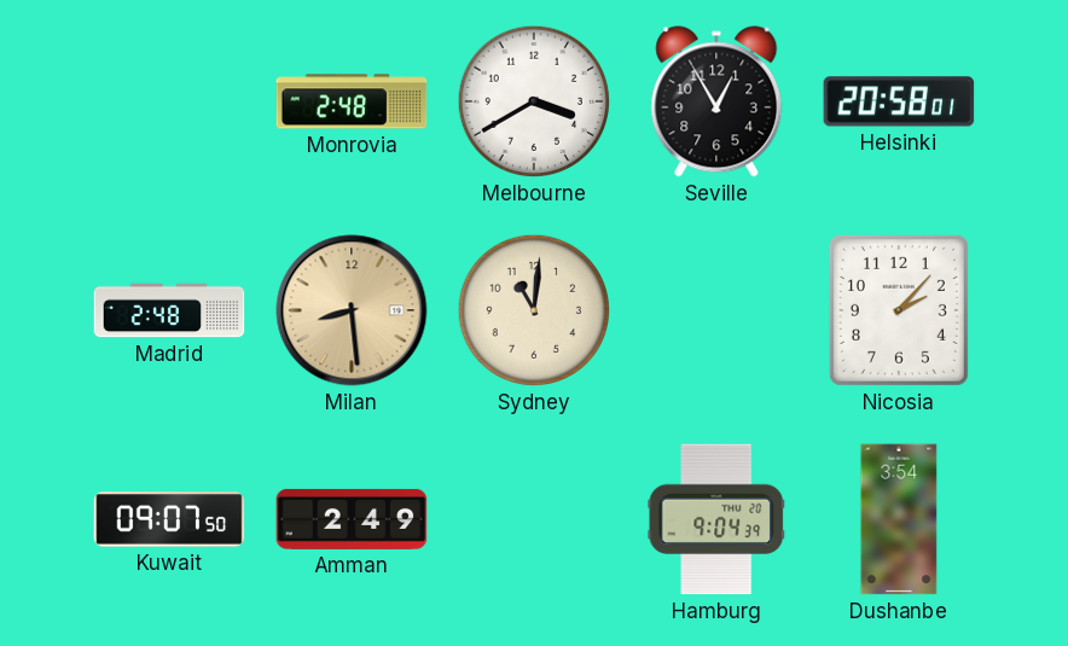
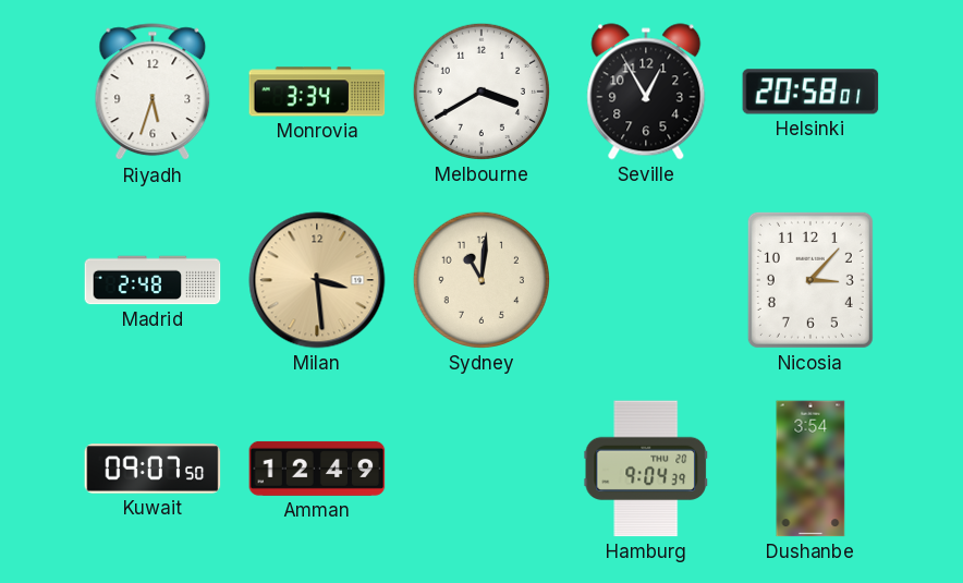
Riyadh: none -> 5:33 (153, 93)
Monrovia: 2:48 -> 3:34 (317, 92)
Milan: 8:29 -> 3:29 (317, 280)
Nicosia: 2:07 -> 3:07 (810, 280)
Amman: 2:49 -> 12:49 (317, 469)
